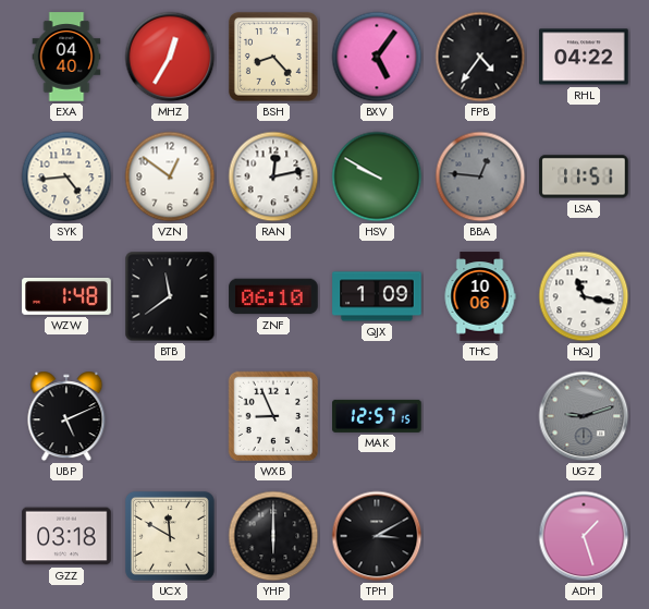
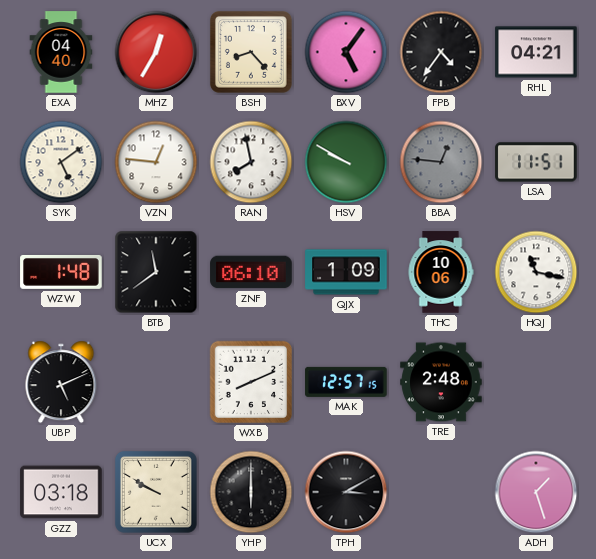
RHL: 04:22 -> 04:21 (536, 52)
SYK: 4:44 -> 5:09 (61, 162)
VZN: 12:51 -> 12:46 (156, 162)
RAN: 12:13 -> 7:58 (251, 162)
WXB: 8:56 -> 8:11 (251, 382)
TRE: none -> 2:48 (441, 382)
UGZ: 9:12 -> none (584, 416)
UCX: 11:50 -> 9:50 (156, 492)
